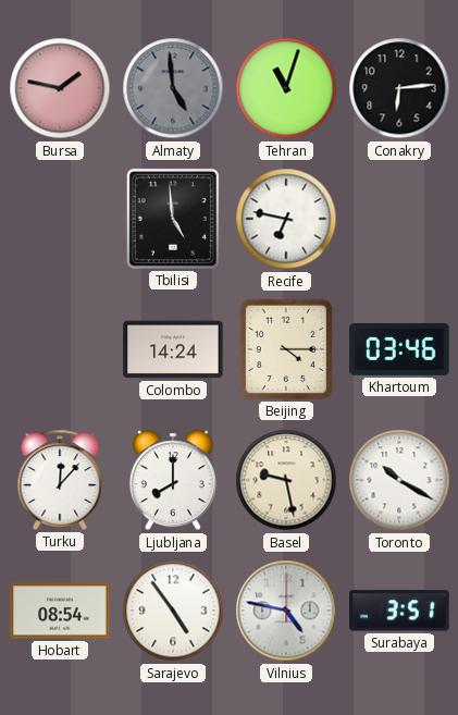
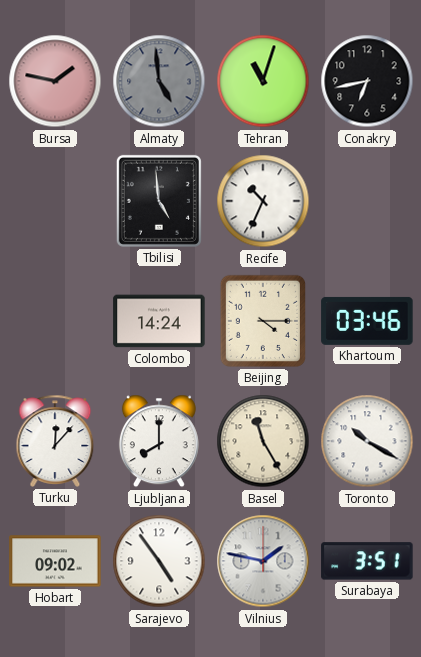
Conakry: 6:14 -> 6:43 (367, 81)
Recife: 6:47 -> 10:34 (263, 201)
Basel: 9:28 -> 11:25 (263, 441)
Hobart: 08:54 -> 09:02 (55, 561)
Vilnius: 4:47 -> 1:47 (263, 561)
